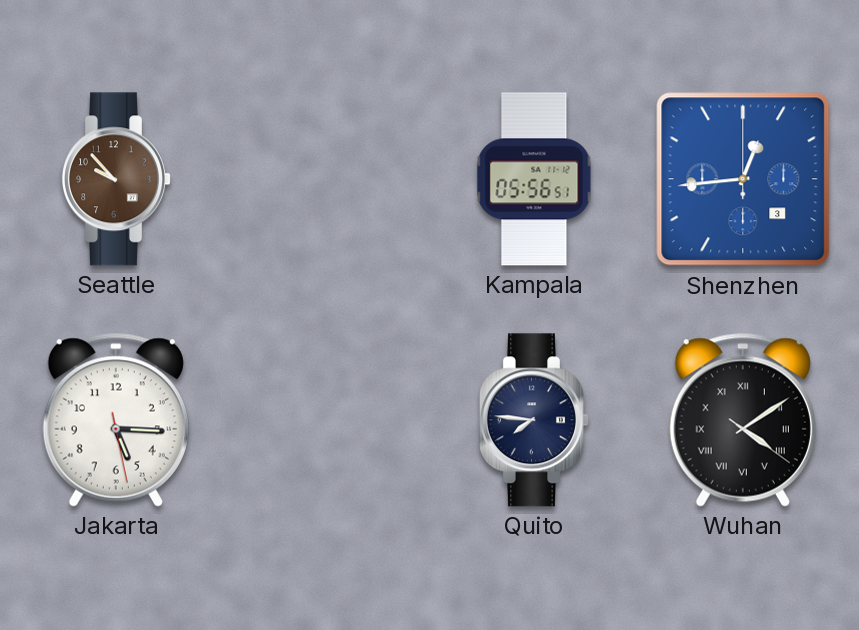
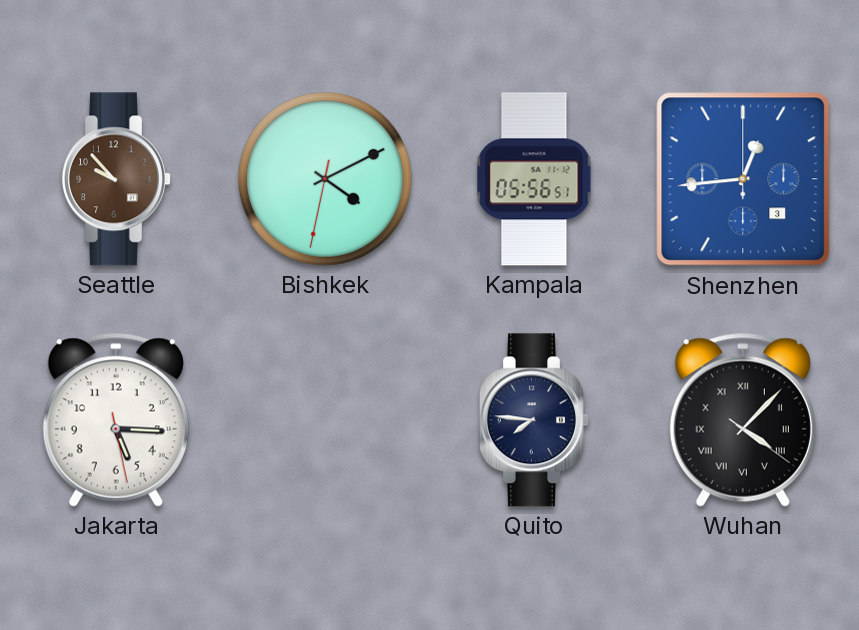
Bishkek: none -> 4:10 (325, 179)
Wuhan: 4:09 -> 4:07 (743, 420)
